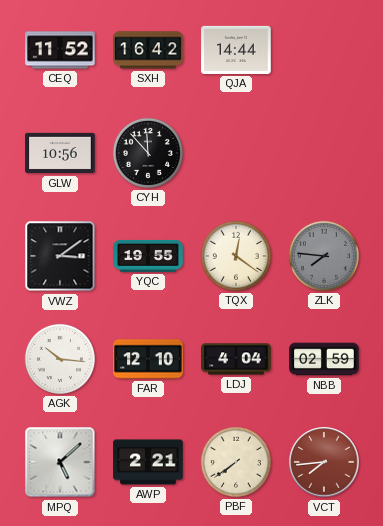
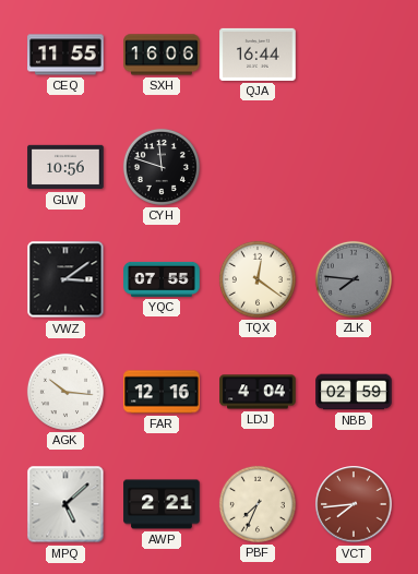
CEQ: 11:52 -> 11:55 (65, 55)
SXH: 16:42 -> 16:06 (162, 55)
QJA: 14:44 -> 16:44 (258, 55)
CYH: 11:53 -> 11:48 (162, 167)
YQC: 19:55 -> 07:55 (162, 279)
FAR: 12:10 -> 12:16 (162, 392)
PBF: 7:39 -> 7:34 (258, 504)
